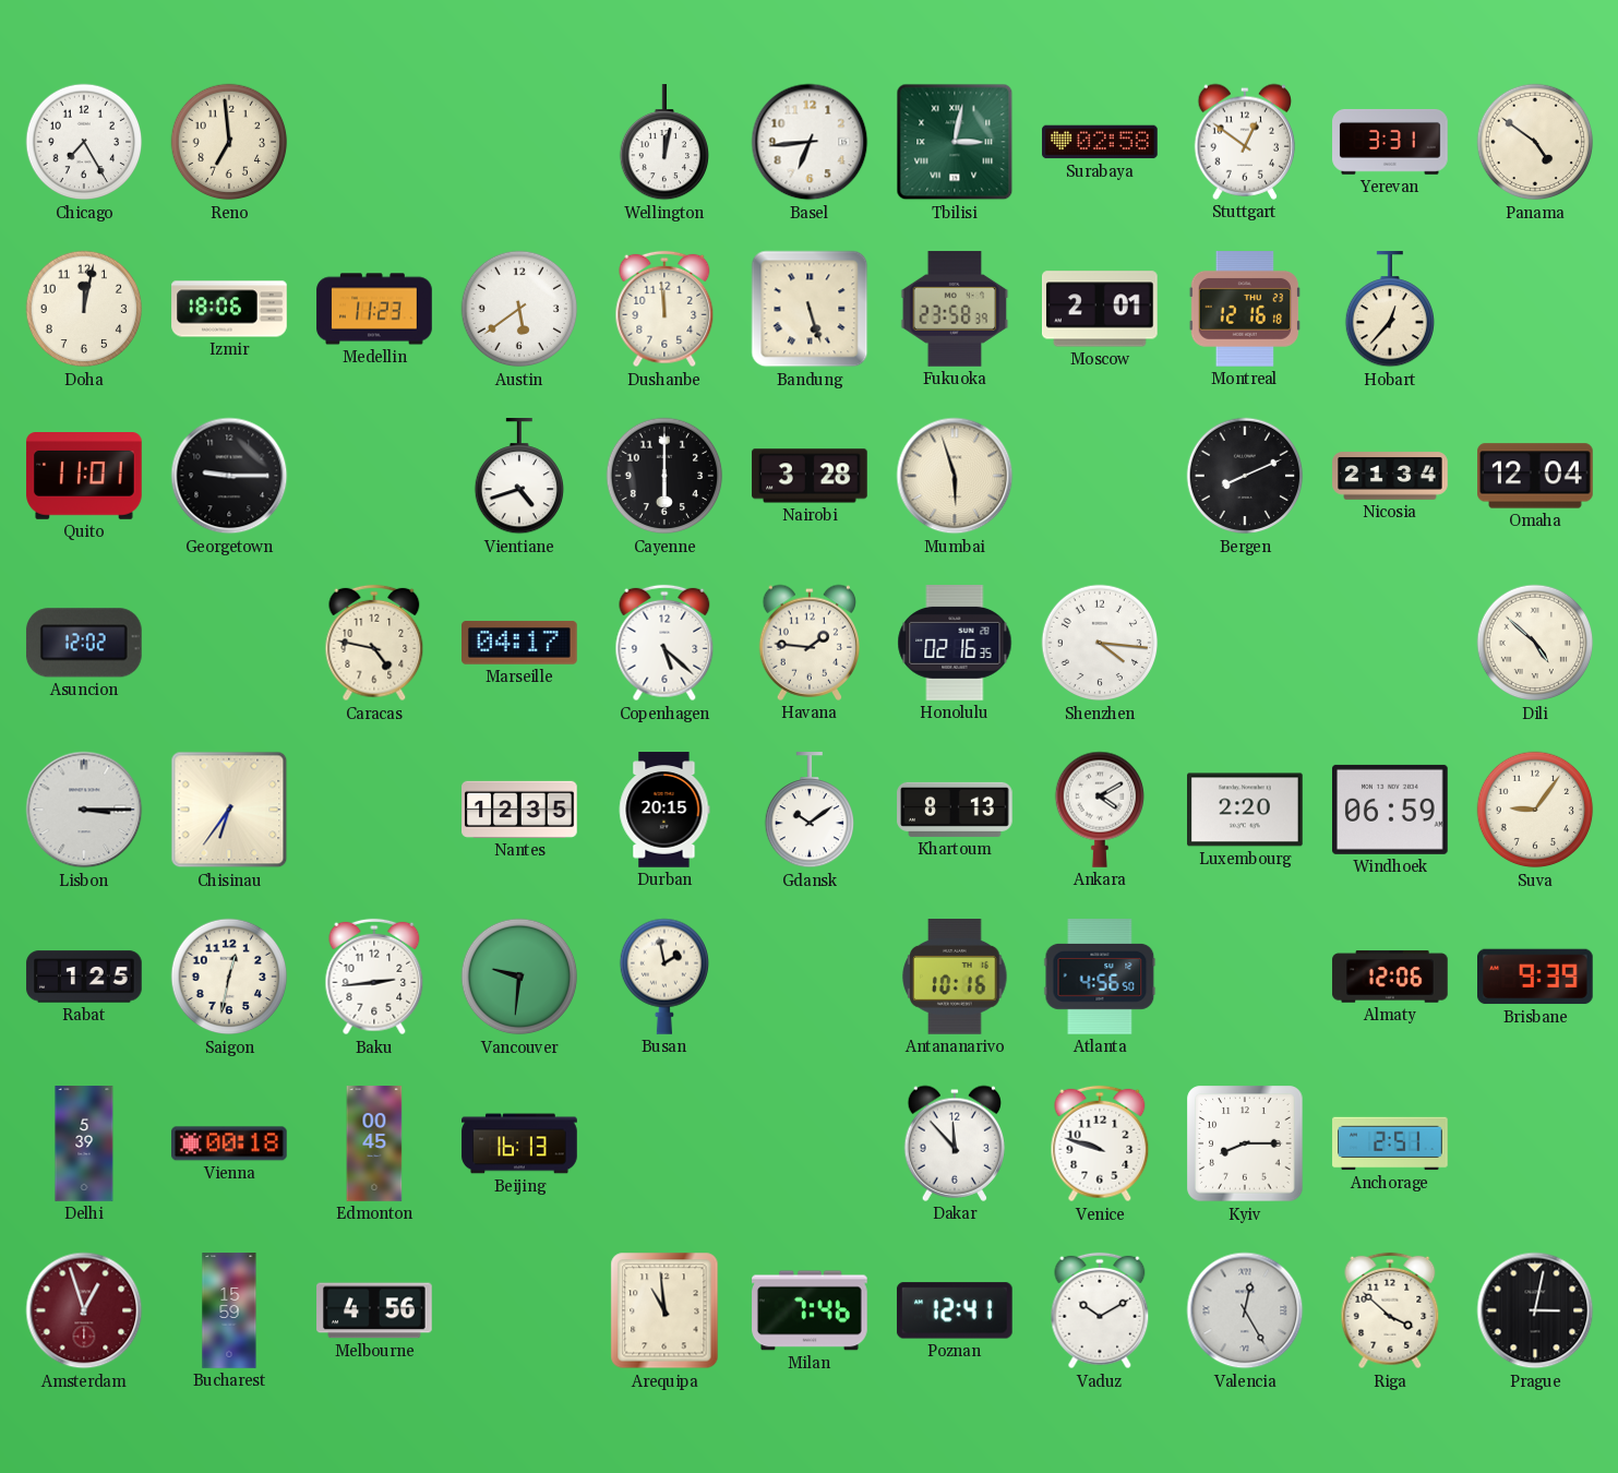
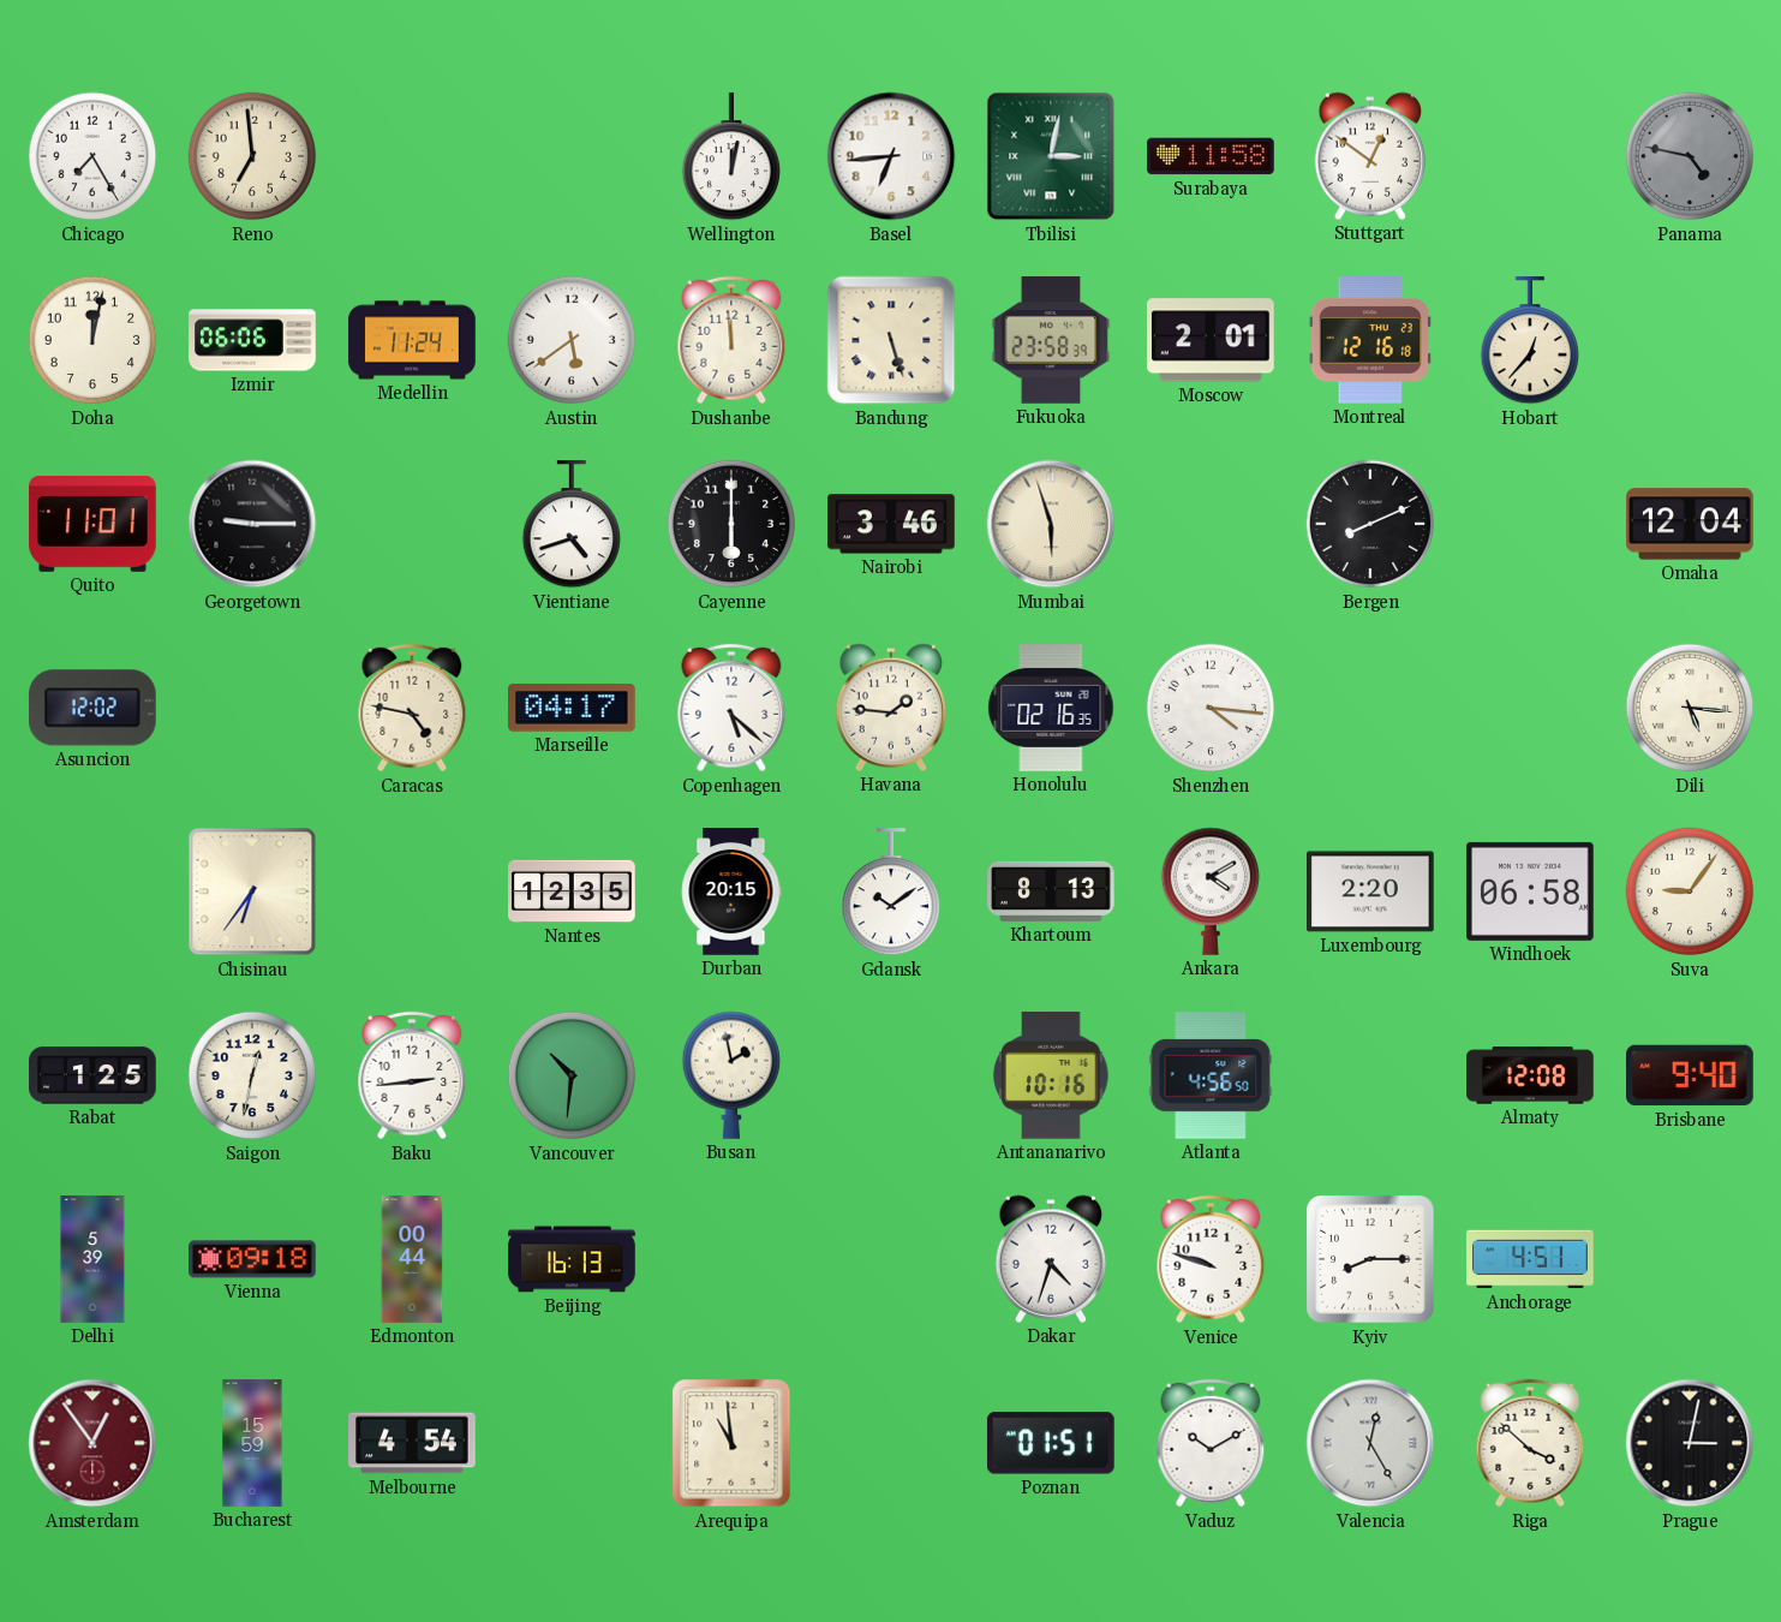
Surabaya: 02:58 -> 11:58 (1211, 156)
Yerevan: 3:31 -> none (1390, 142)
Panama: 4:51 -> 4:47 (1690, 156)
Panama dial: cream -> grey (1690, 156)
Izmir: 18:06 -> 06:06 (252, 340)
Medellin: 11:23 -> 11:24 (412, 340)
Nairobi: 3:28 -> 3:46 (891, 524)
Nicosia: 21:34 -> none (1390, 476)
Dili: 4:52 -> 5:16 (1690, 708)
Lisbon: 3:15 -> none (84, 810)
Windhoek: 06:59 -> 06:58 (1531, 891)
Vancouver: 9:31 -> 10:31 (572, 1075)
Almaty: 12:06 -> 12:08 (1530, 1075)
Brisbane: 9:39 -> 9:40 (1691, 1075)
Vienna: 00:18 -> 09:18 (253, 1259)
Edmonton: 00:45 -> 00:44 (412, 1259)
Dakar: 11:53 -> 4:33 (1051, 1259)
Anchorage: 2:51 -> 4:51 (1530, 1259)
Amsterdam: 12:57 -> 12:54 (92, 1443)
Melbourne: 4:56 -> 4:54 (412, 1443)
Milan: 7:46 -> none (810, 1310)
Poznan: 12:41 -> 01:51 (1051, 1443)
